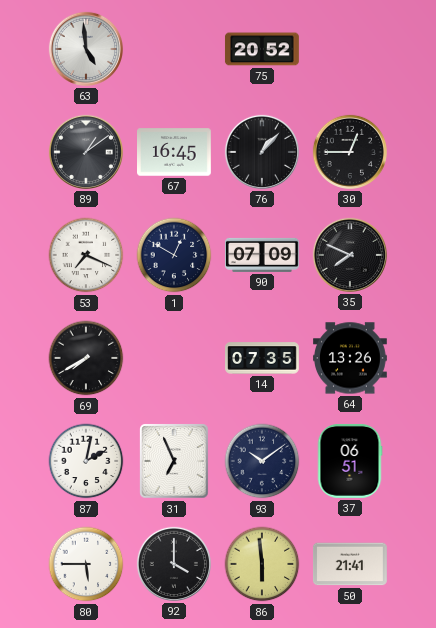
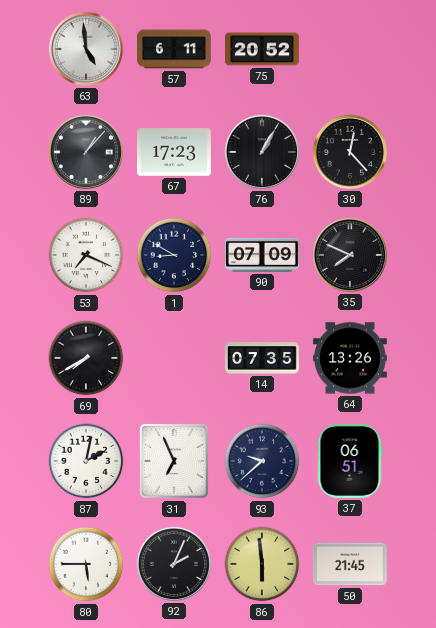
57: none -> 6:11 (175, 49)
89: 1:09 -> 1:07 (86, 152)
67: 16:45 -> 17:23 (175, 152)
76: 1:07 -> 1:05 (262, 152)
30: 12:45 -> 12:23 (350, 152)
1: 12:50 -> 8:50 (174, 255)
93: 10:09 -> 9:38 (262, 461)
92: 4:00 -> 2:04 (174, 564)
50: 21:41 -> 21:45 (350, 564)
